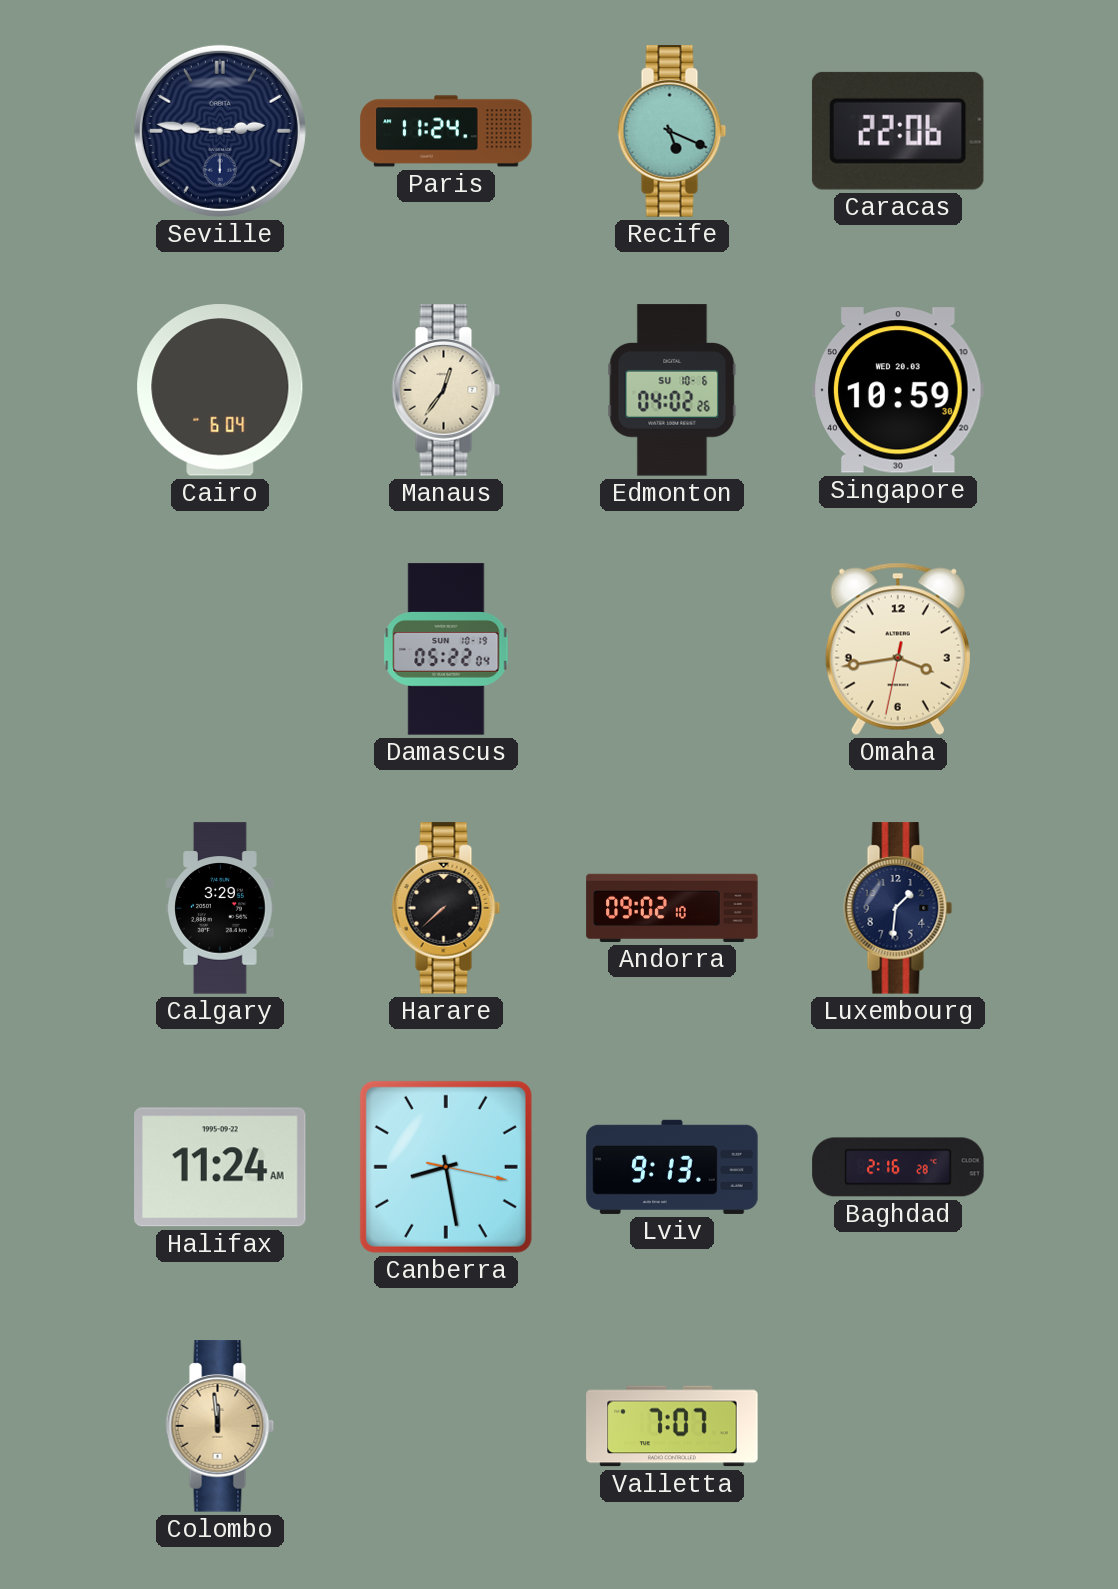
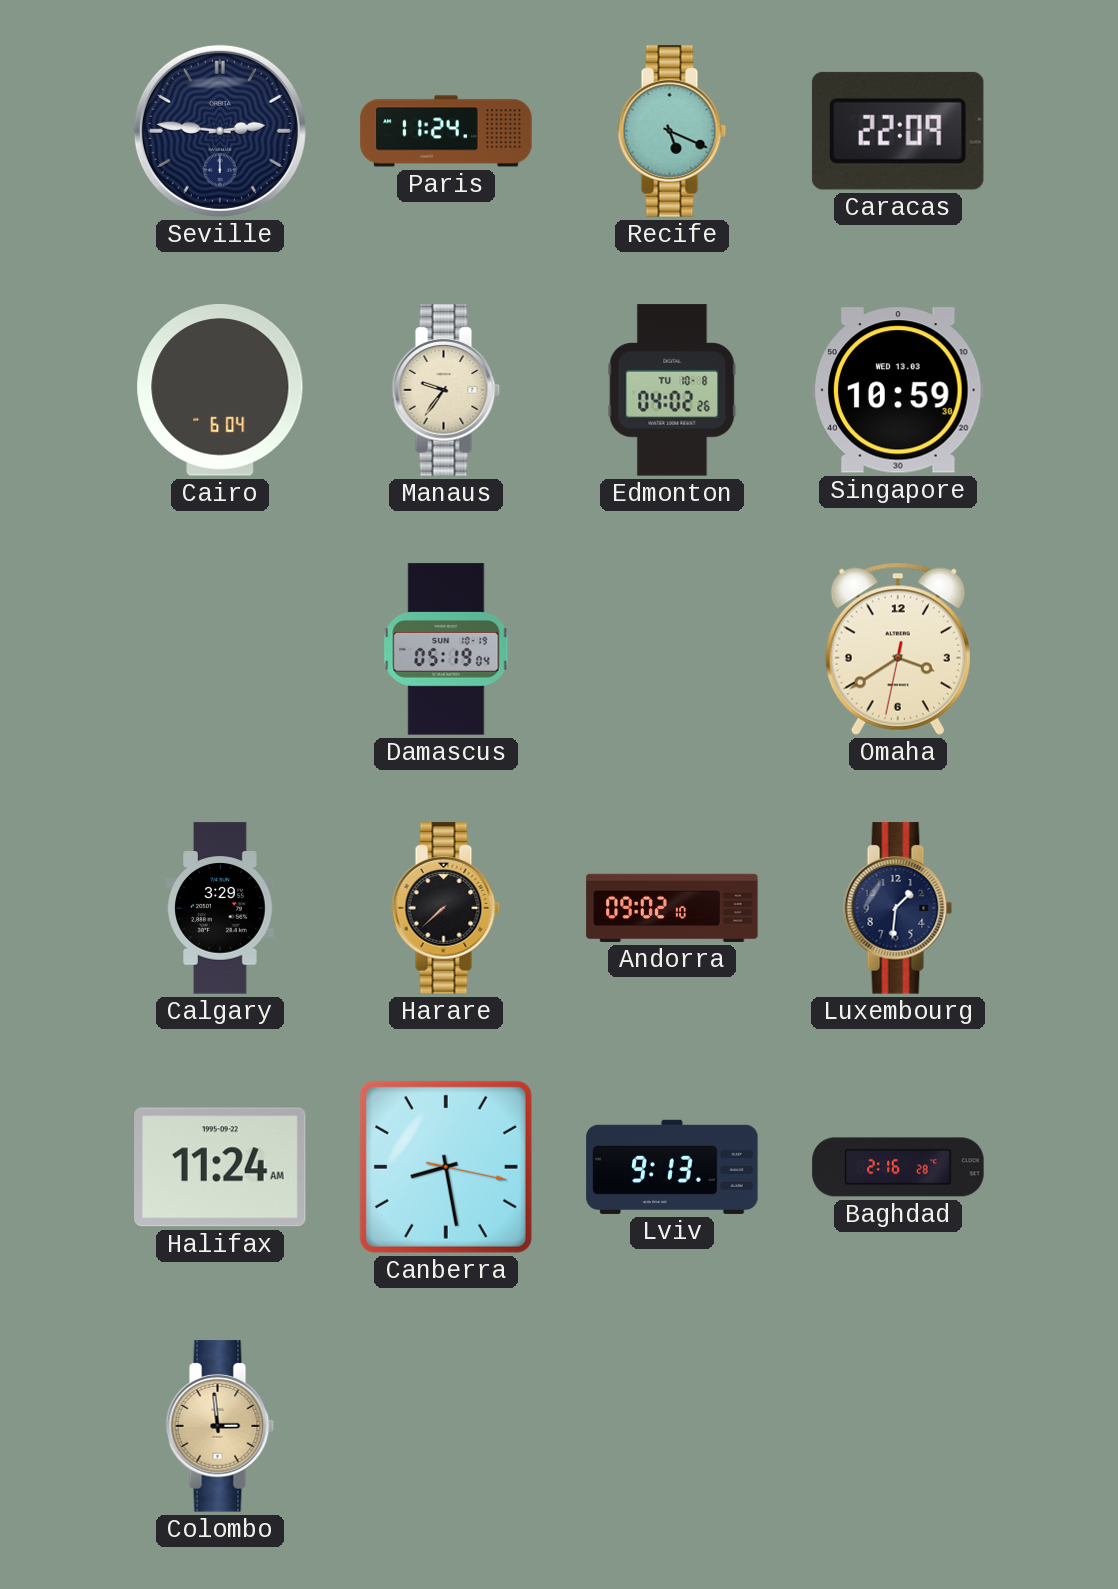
Caracas: 22:06 -> 22:09 (898, 131)
Manaus: 12:36 -> 9:36 (446, 390)
Edmonton date: SU 10-6 -> TU 10-8 (672, 390)
Singapore date: WED 20.03 -> WED 13.03 (898, 390)
Damascus: 05:22 -> 05:19 (446, 649)
Omaha: 3:43 -> 3:39 (898, 649)
Colombo: 11:59 -> 2:59 (220, 1426)
Valletta: 7:07 -> none (672, 1426)
